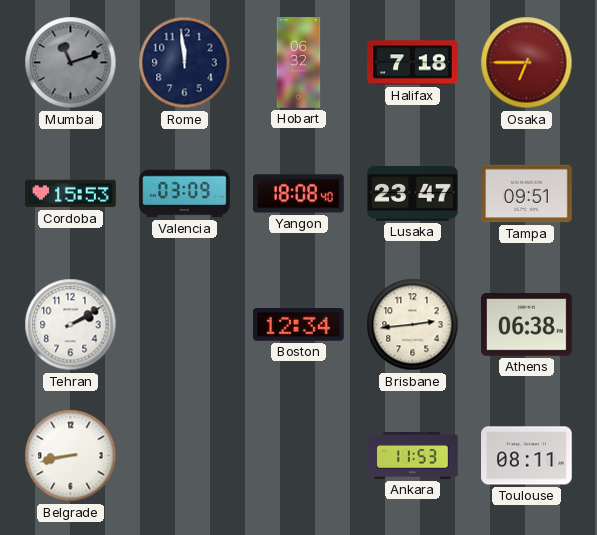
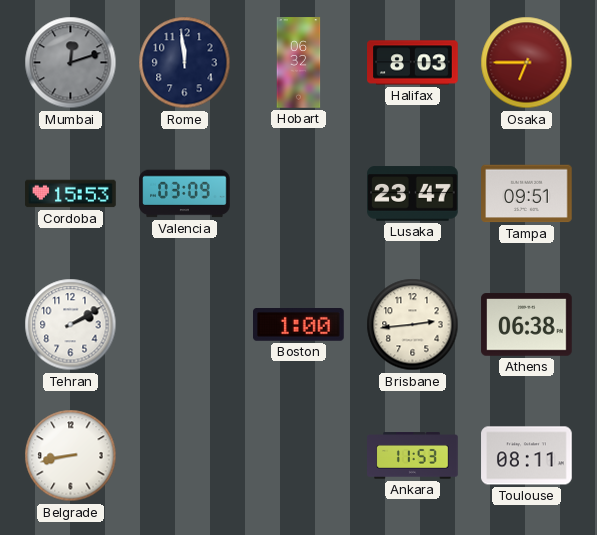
Mumbai: 11:12 -> 12:12 (71, 63)
Halifax: 7:18 -> 8:03 (413, 63)
Yangon: 18:08 -> none (299, 194)
Boston: 12:34 -> 1:00 (299, 325)
